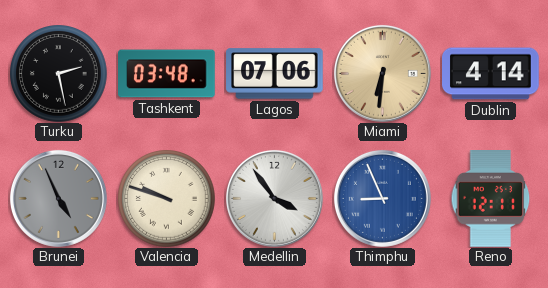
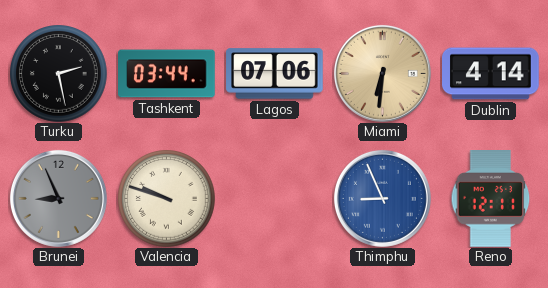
Tashkent: 03:48 -> 03:44 (167, 74)
Brunei: 4:56 -> 8:56 (58, 198)
Medellin: 3:54 -> none (274, 198)
